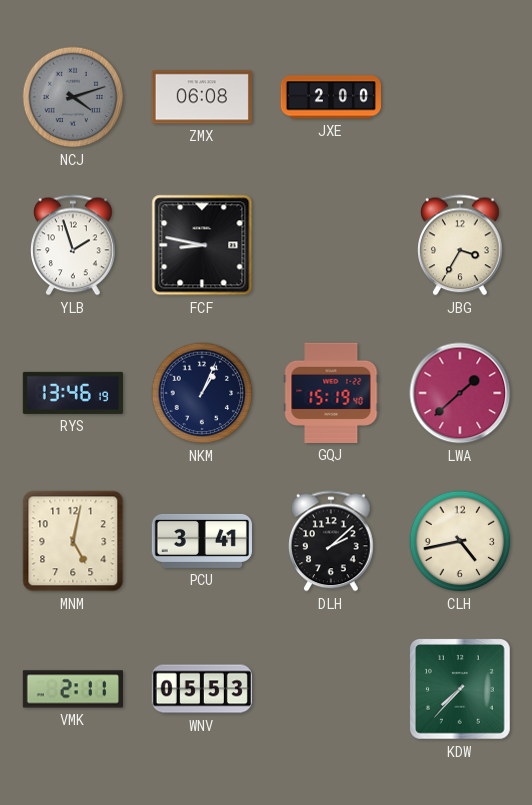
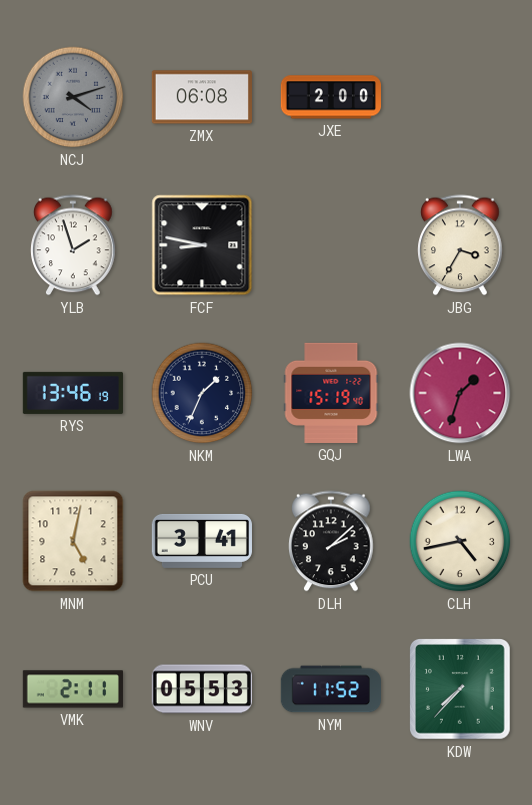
NKM: 1:04 -> 1:34 (202, 393)
LWA: 1:38 -> 1:33 (460, 393)
NYM: none -> 11:52 (330, 689)
